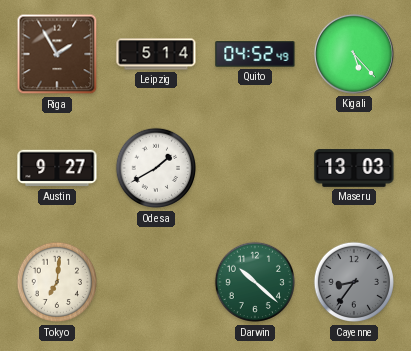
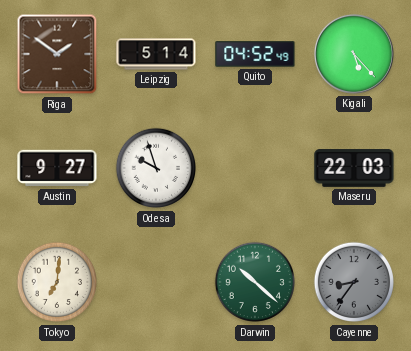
Riga: 1:55 -> 1:51 (57, 54)
Odesa: 1:40 -> 9:57 (156, 168)
Maseru: 13:03 -> 22:03 (354, 169)
